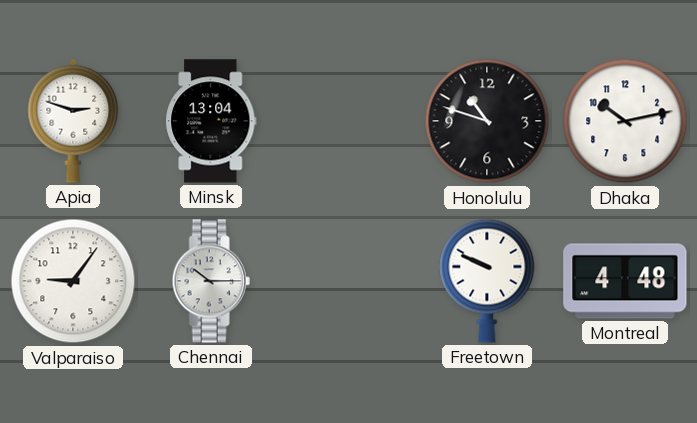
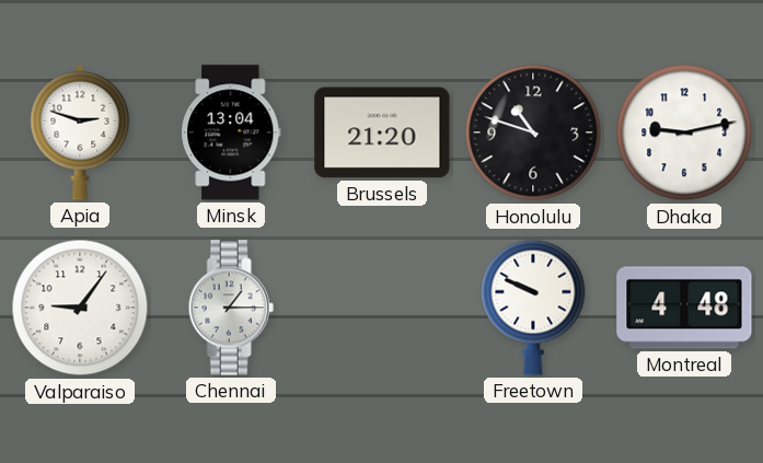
Brussels: none -> 21:20 (382, 132)
Dhaka: 10:13 -> 9:13 (684, 132)
Chennai: 10:15 -> 1:15 (231, 308)
